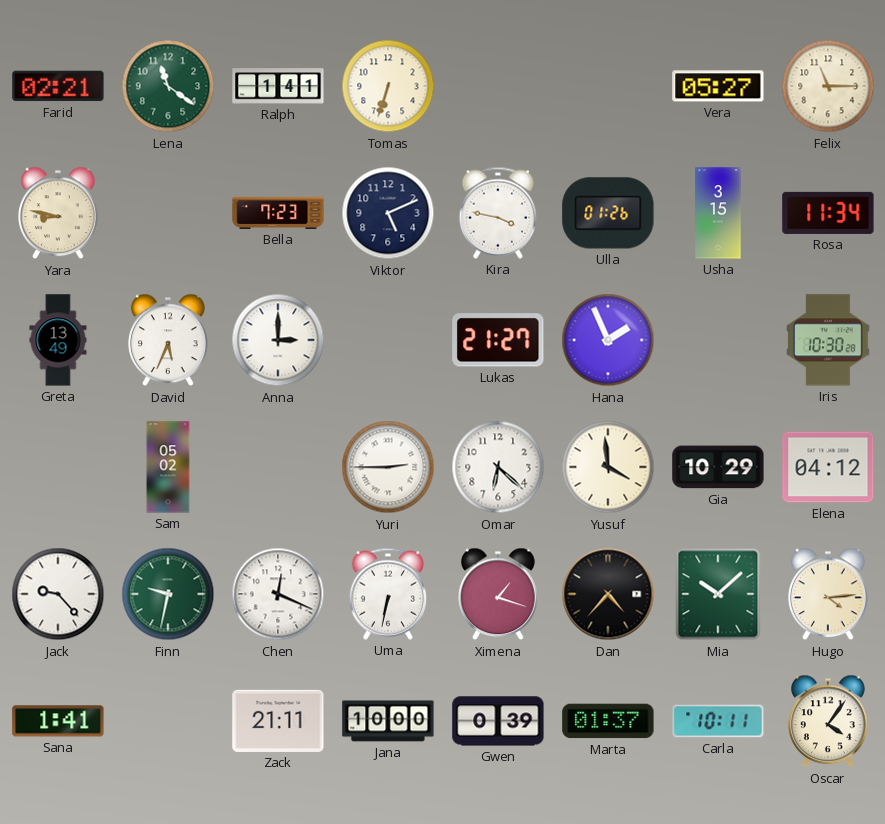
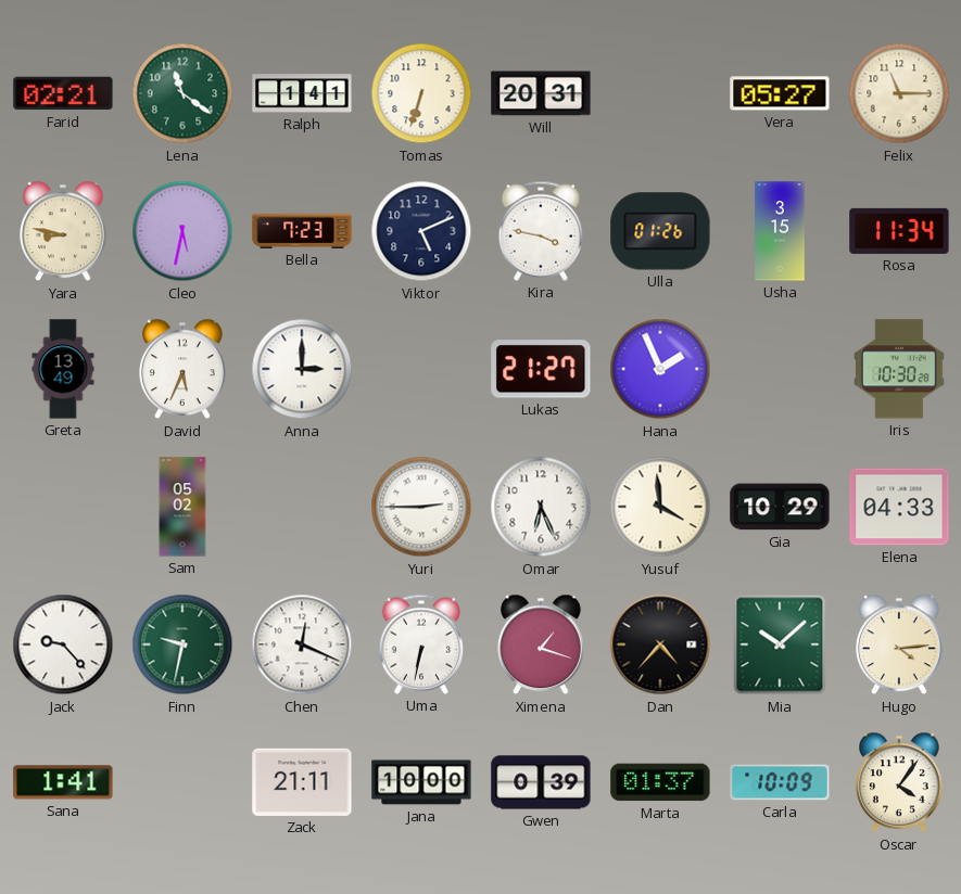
Will: none -> 20:31 (541, 93)
Cleo: none -> 5:32 (182, 231)
Omar: 6:22 -> 6:26 (541, 507)
Elena: 04:12 -> 04:33 (899, 507)
Carla: 10:11 -> 10:09 (780, 782)
